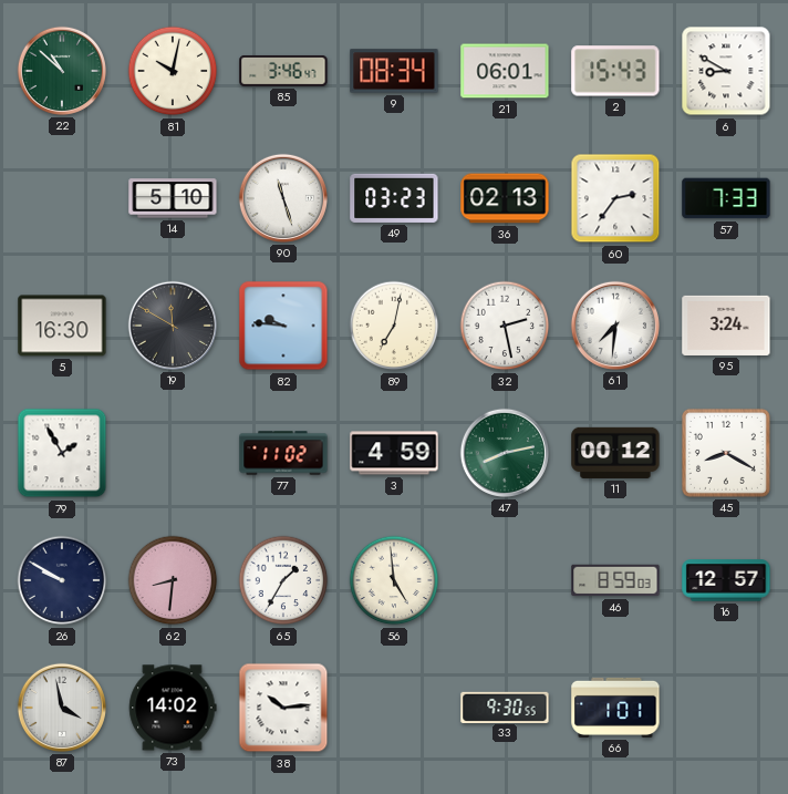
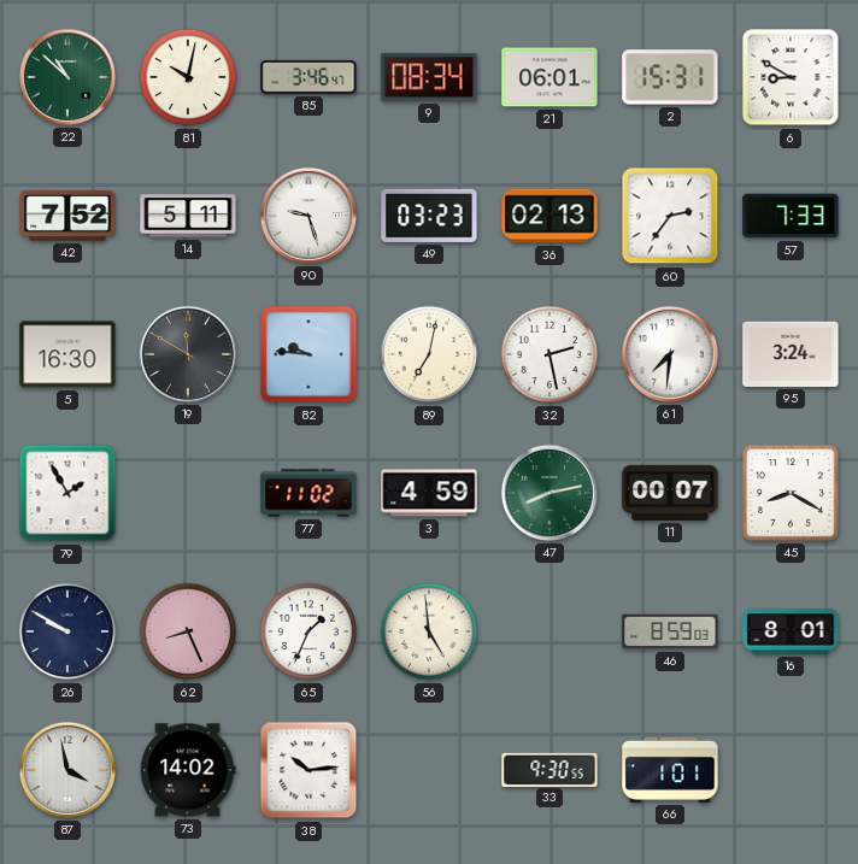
2: 15:43 -> 15:31 (670, 77)
42: none -> 7:52 (67, 216)
14: 5:10 -> 5:11 (188, 216)
90: 11:27 -> 9:27 (308, 216)
11: 00:12 -> 00:07 (670, 493)
62: 8:31 -> 8:26 (188, 631)
65: 1:35 -> 1:34 (308, 631)
16: 12:57 -> 8:01 (791, 631)
